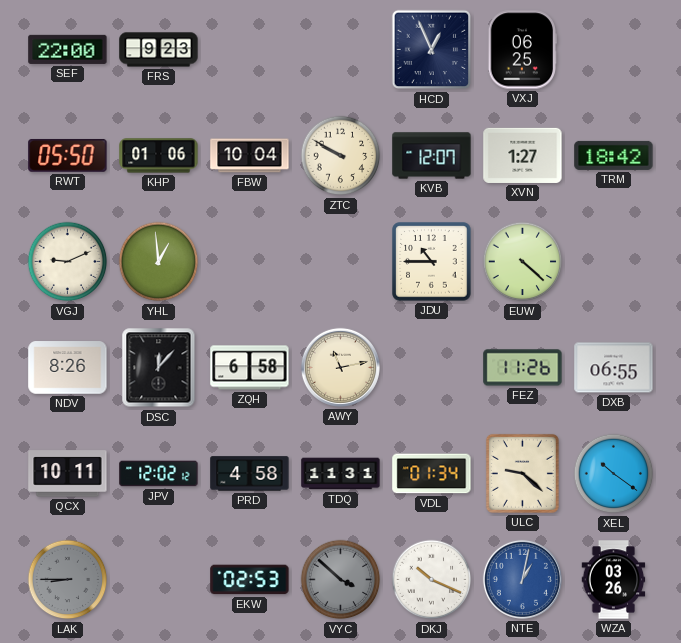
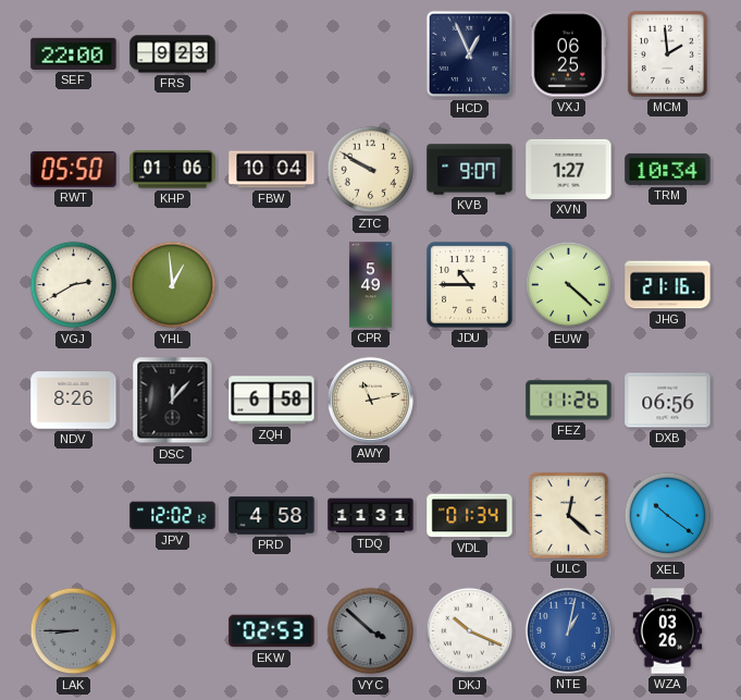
MCM: none -> 1:59 (667, 53)
KVB: 12:07 -> 9:07 (470, 170)
TRM: 18:42 -> 10:34 (668, 169)
VGJ: 9:11 -> 2:40 (74, 285)
CPR: none -> 5:49 (371, 285)
JHG: none -> 21:16 (668, 285)
DXB: 06:55 -> 06:56 (668, 401)
QCX: 10:11 -> none (68, 474)
ULC: 9:22 -> 12:22 (568, 515)
